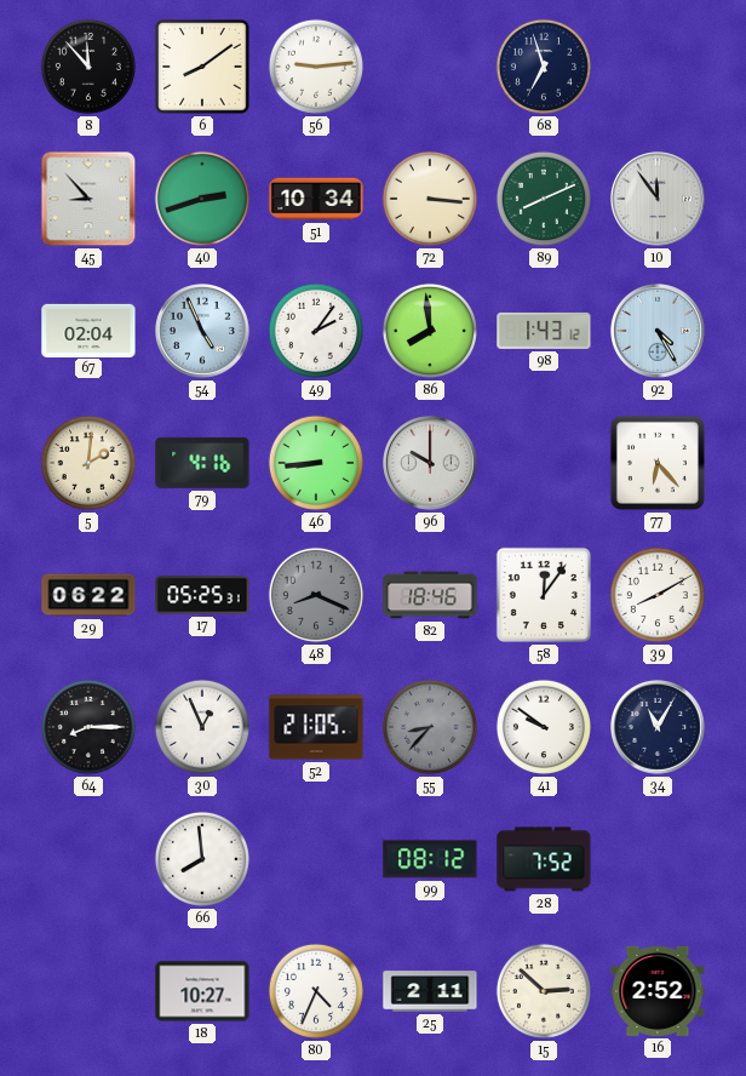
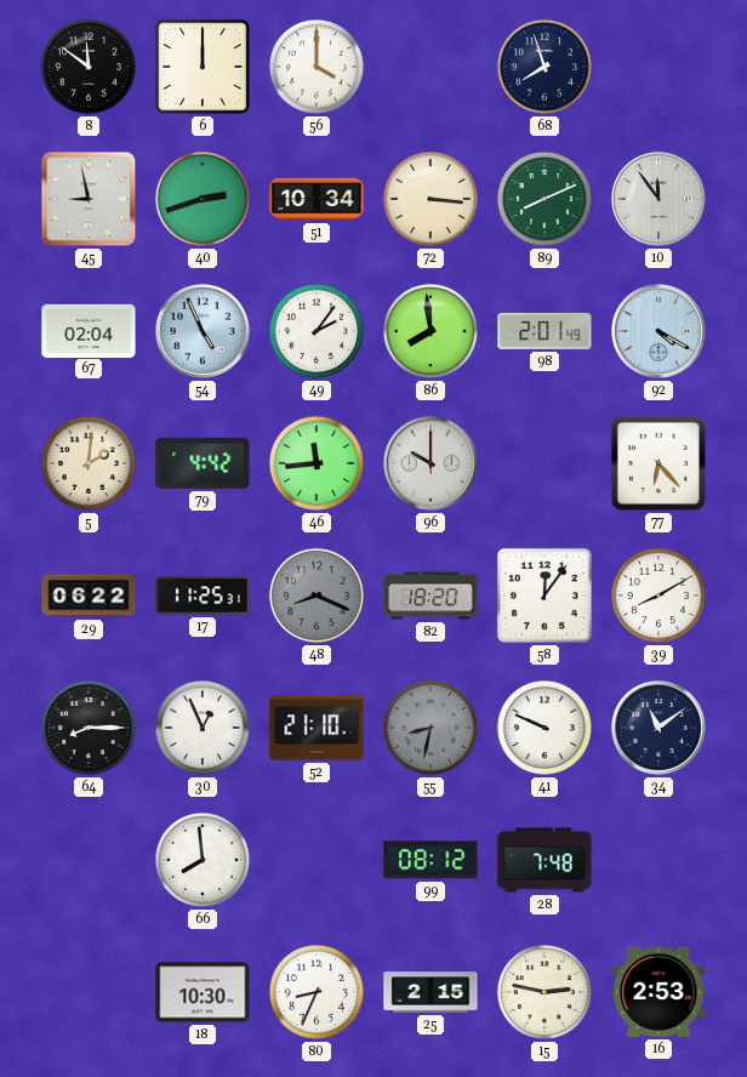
8: 11:53 -> 11:51 (89, 67)
6: 8:09 -> 12:00 (203, 67)
56: 9:14 -> 4:00 (317, 67)
68: 6:57 -> 7:57 (544, 67)
45: 8:53 -> 8:58 (89, 199)
98: 1:43 -> 2:01 (544, 331)
92: 4:25 -> 4:20 (660, 332)
79: 4:16 -> 4:42 (203, 463)
46: 8:44 -> 11:44 (317, 463)
17: 05:25 -> 11:25 (203, 596)
82: 18:46 -> 18:20 (430, 596)
52: 21:05 -> 21:10 (317, 728)
55: 8:37 -> 8:32 (430, 728)
41: 9:51 -> 9:49 (544, 728)
34: 11:05 -> 11:09 (660, 729)
28: 7:52 -> 7:48 (544, 860)
18: 10:27 -> 10:30 (203, 992)
80: 4:34 -> 8:34 (317, 992)
25: 2:11 -> 2:15 (430, 992)
15: 2:52 -> 2:47 (544, 992)
16: 2:52 -> 2:53 (658, 992)
